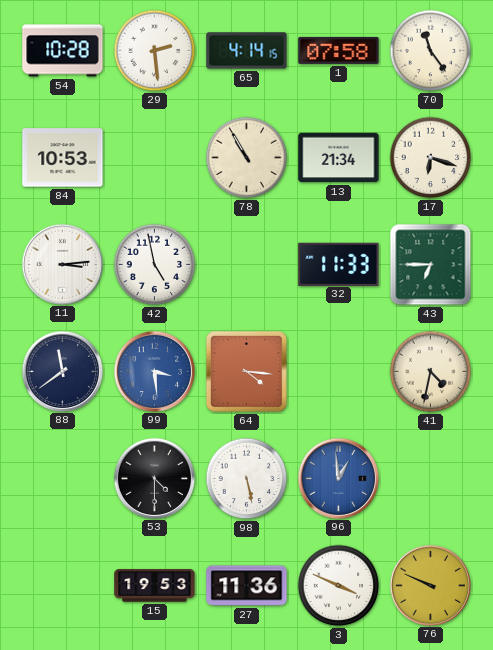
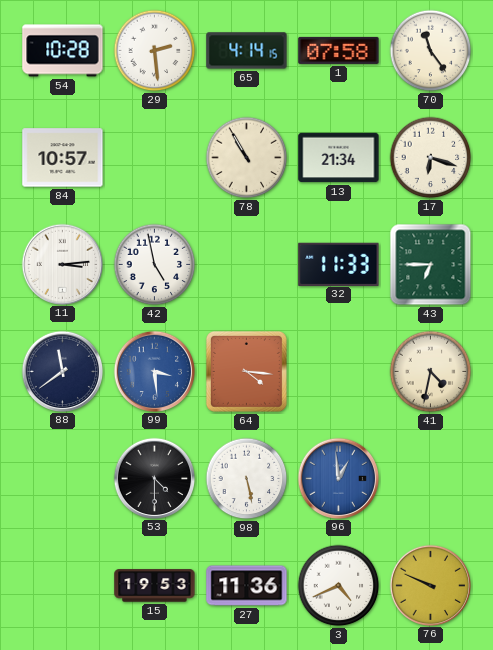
84: 10:53 -> 10:57 (63, 158)
3: 3:49 -> 4:41 (339, 586)
